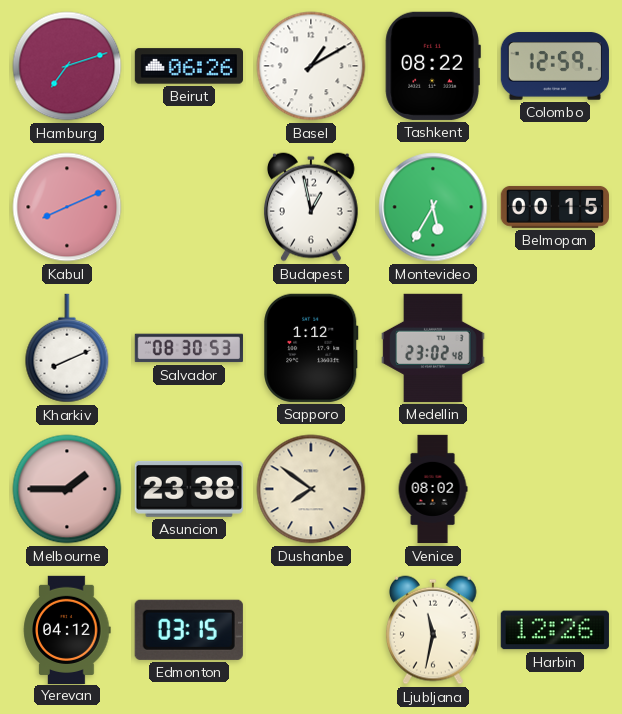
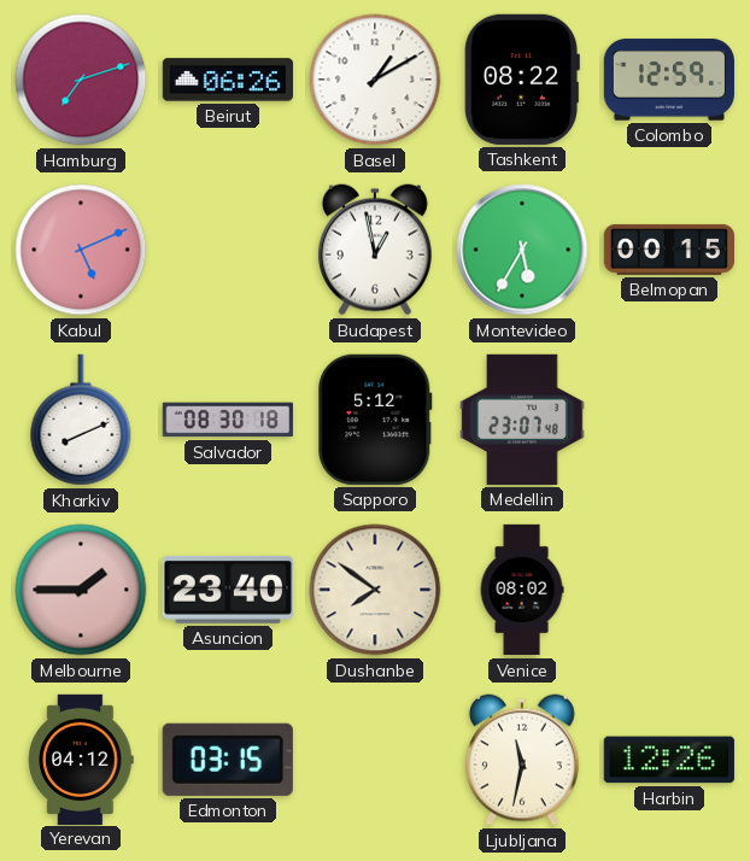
Kabul: 8:11 -> 5:11 (81, 250)
Salvador: 08:30:53 -> 08:30:18 (228, 420)
Sapporo: 1:12 -> 5:12 (375, 420)
Medellin: 23:02 -> 23:07 (522, 420)
Asuncion: 23:38 -> 23:40 (228, 590)
